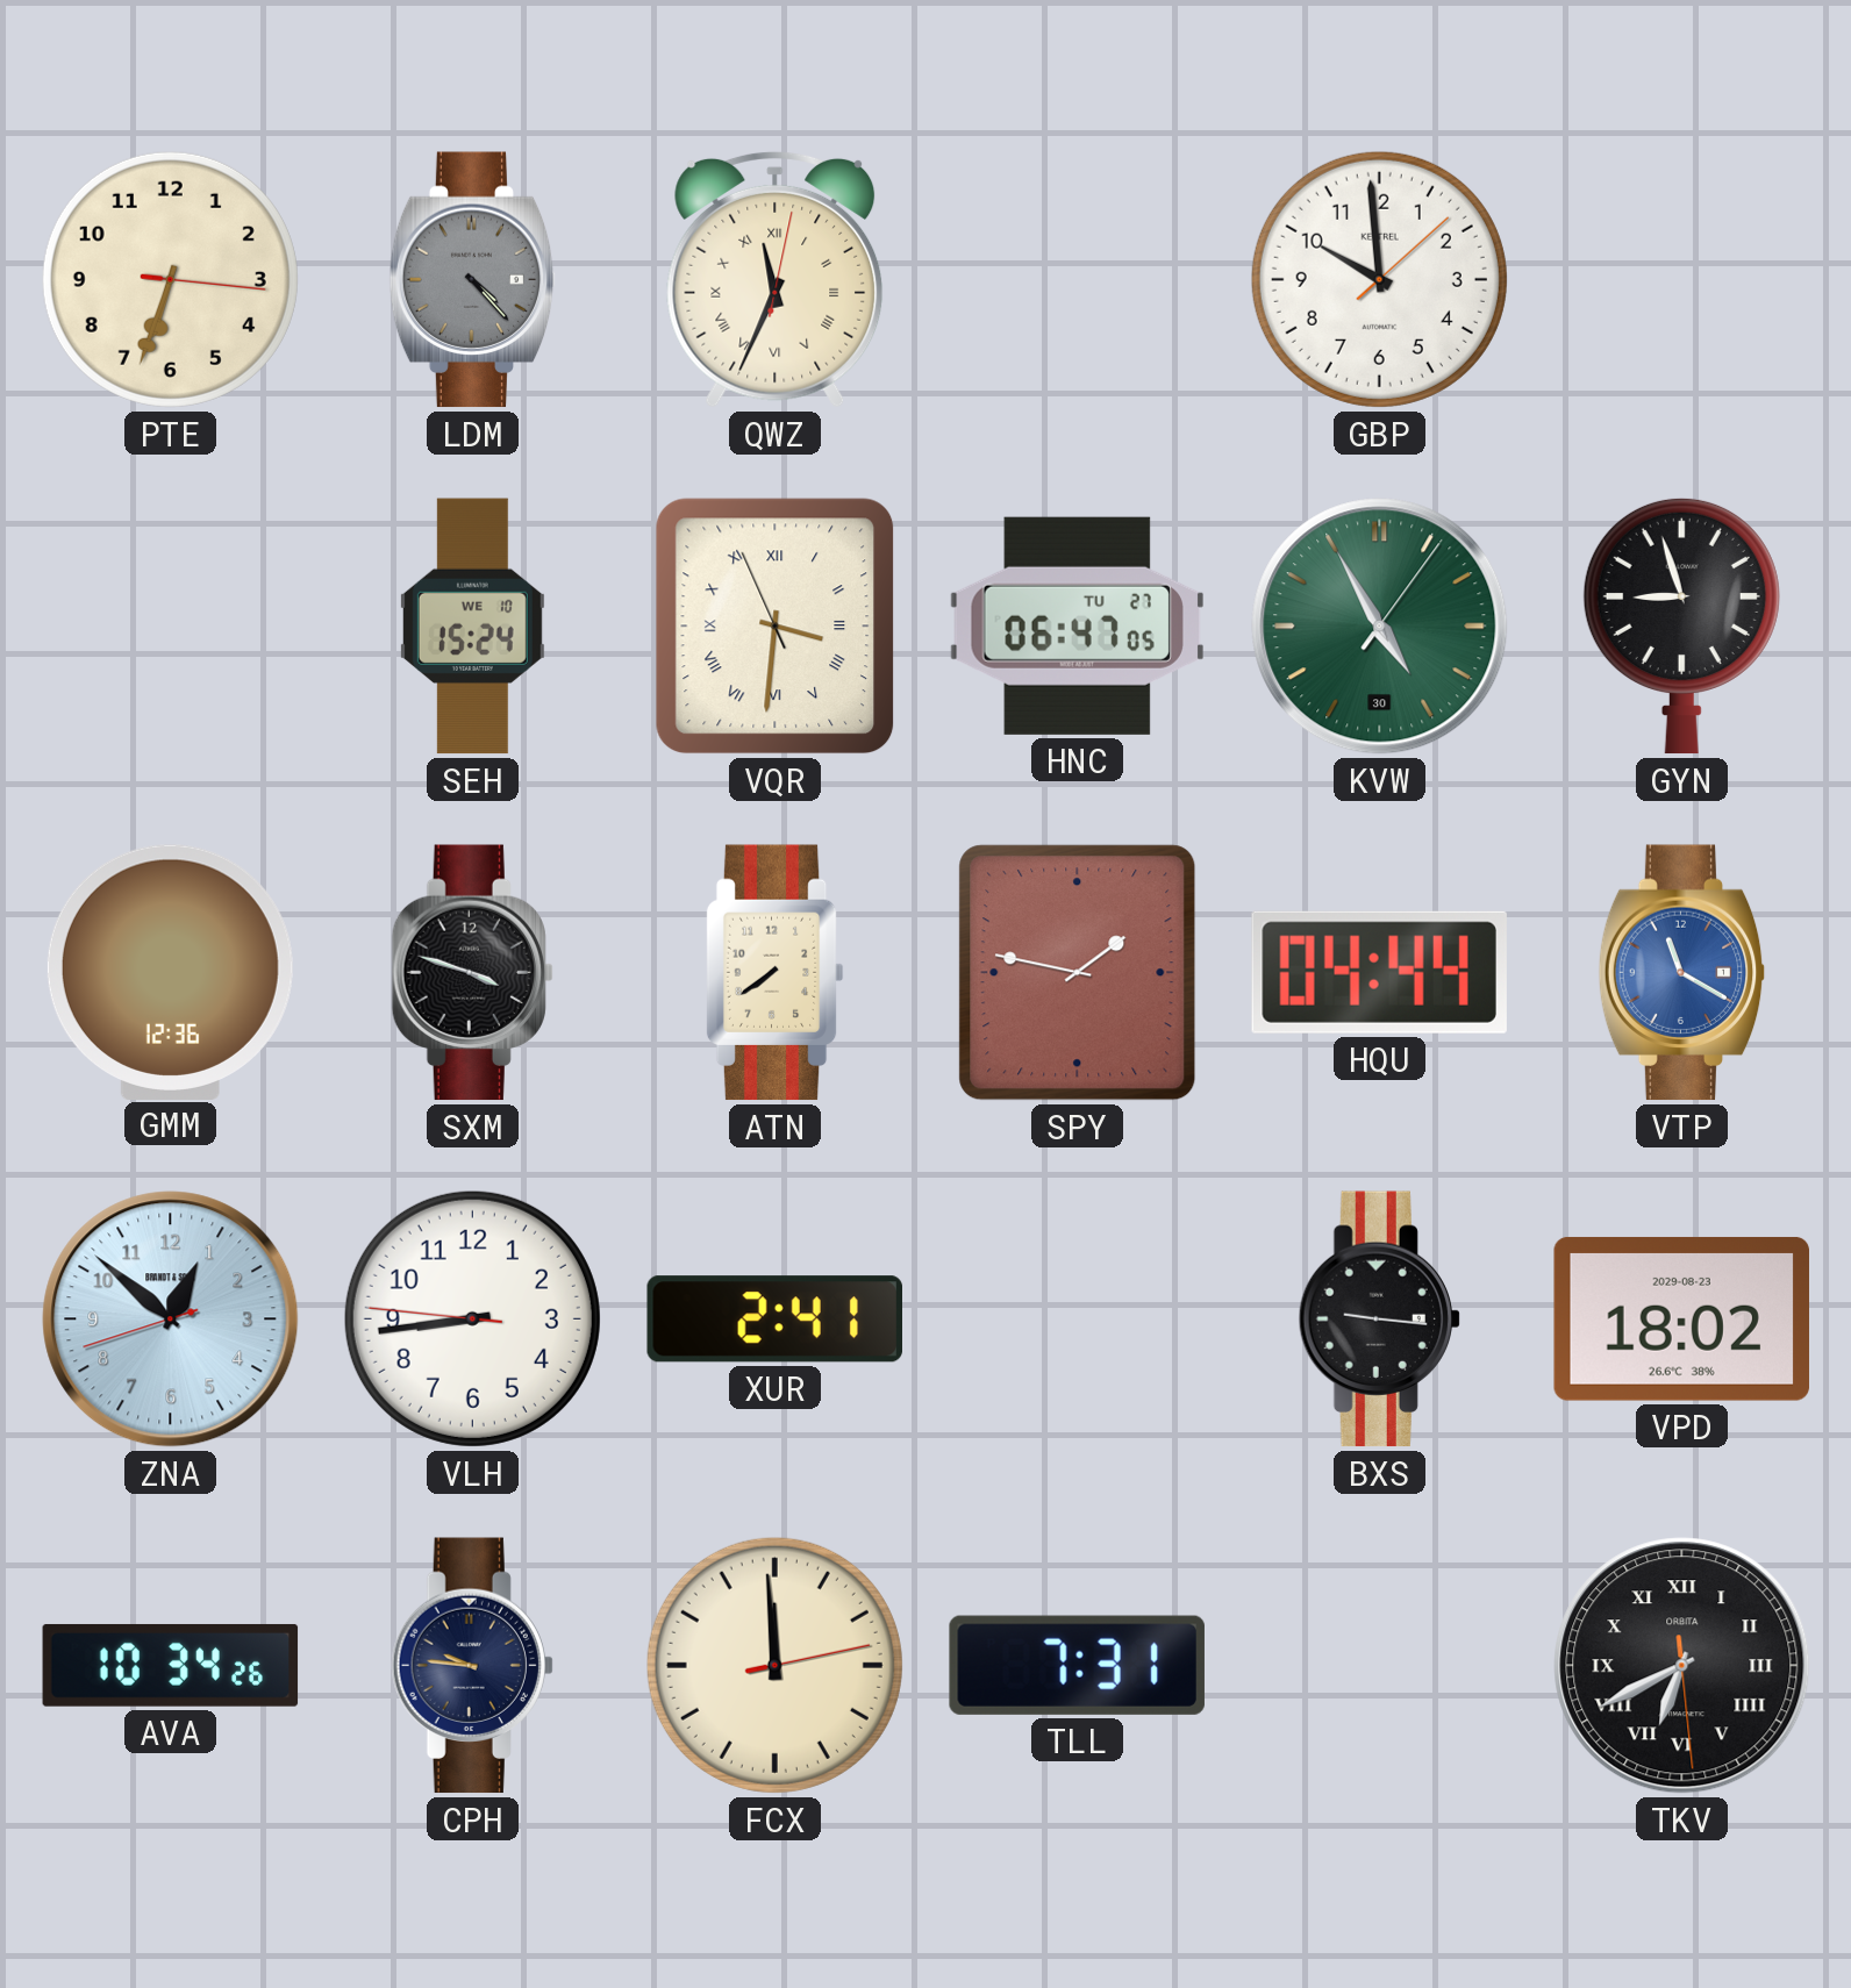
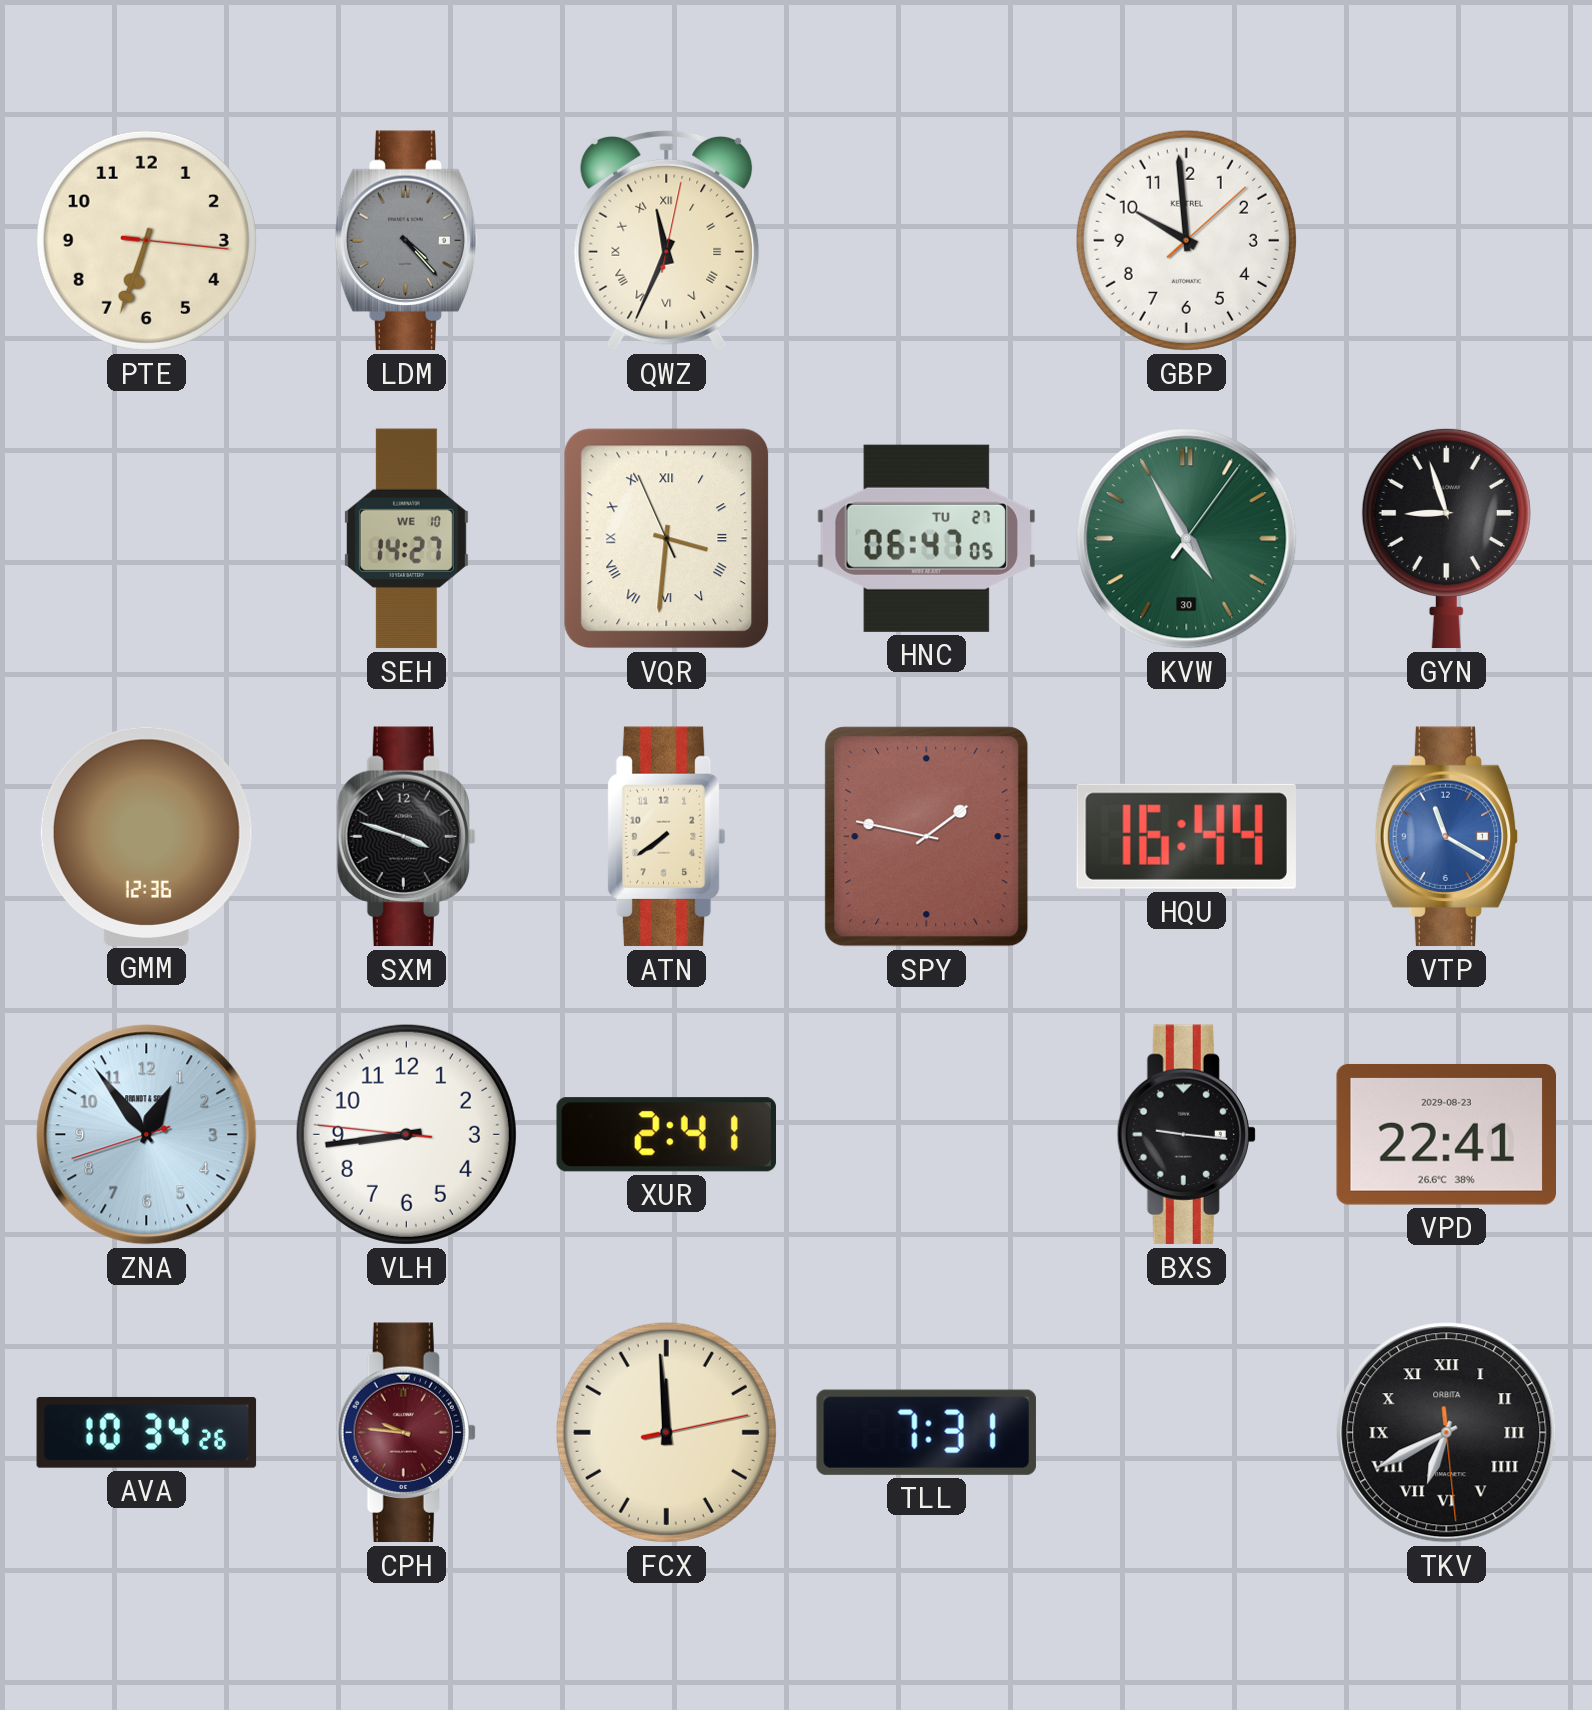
SEH: 15:24 -> 14:27 (406, 539)
HQU: 04:44 -> 16:44 (1186, 836)
ZNA: 12:51 -> 12:53 (147, 1135)
VPD: 18:02 -> 22:41 (1446, 1135)
CPH dial: navy -> burgundy (406, 1433)
